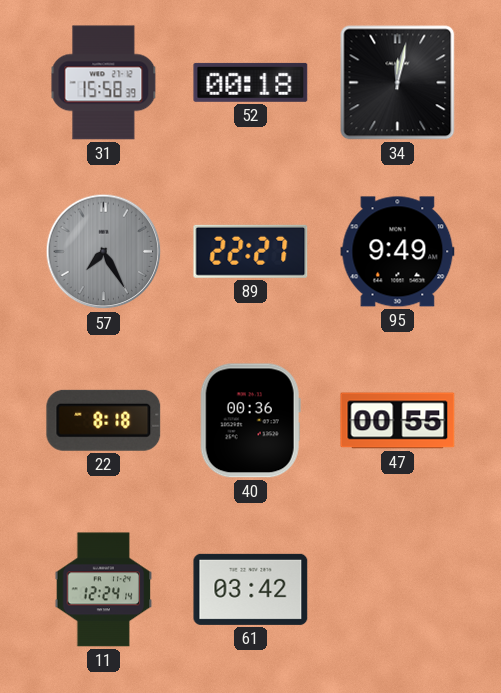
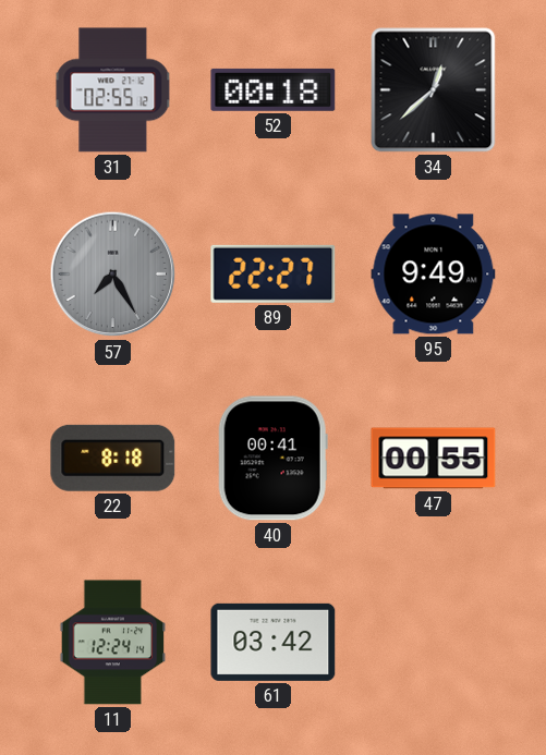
31: 15:58 -> 02:55 (113, 90)
34: 12:02 -> 12:38 (434, 90)
40: 00:36 -> 00:41 (272, 459)
